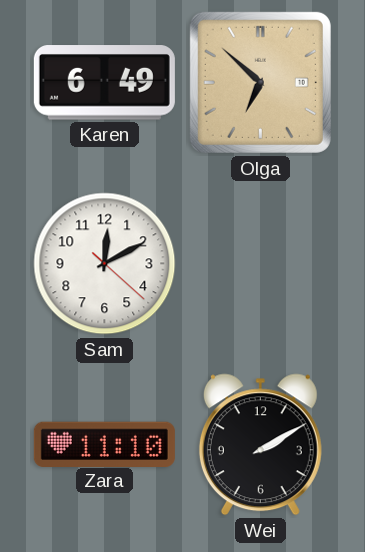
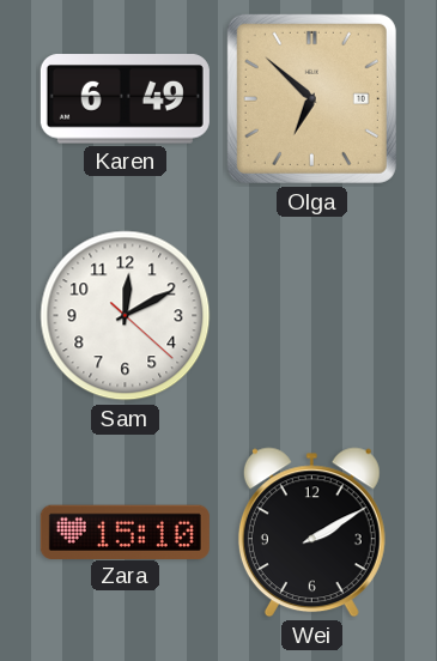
Zara: 11:10 -> 15:10 (125, 532)
